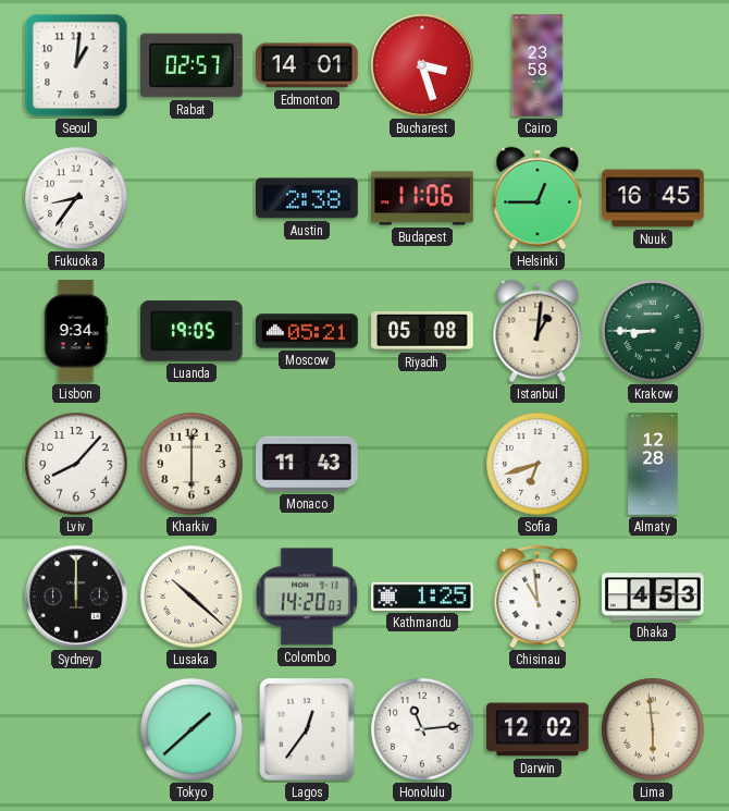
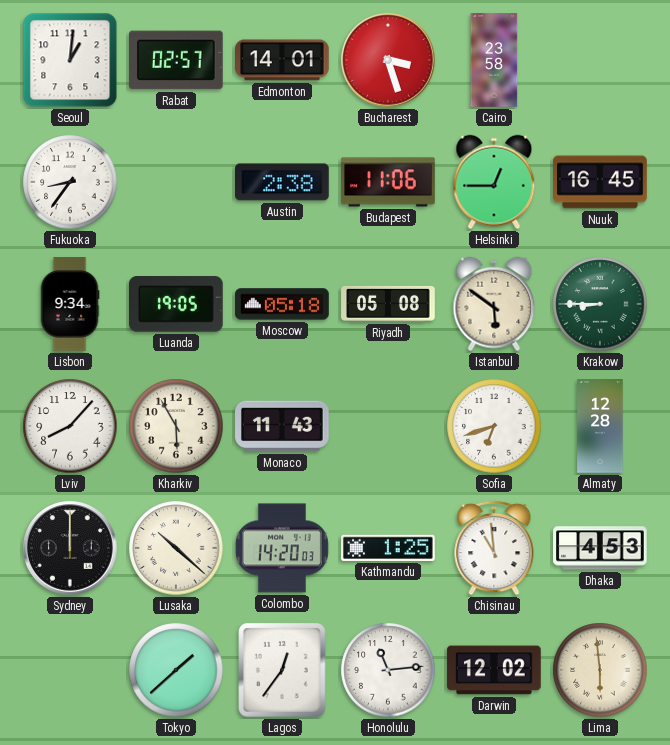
Moscow: 05:21 -> 05:18 (282, 304)
Istanbul: 1:01 -> 5:51 (494, 304)
Kharkiv: 6:00 -> 5:55 (176, 426)
